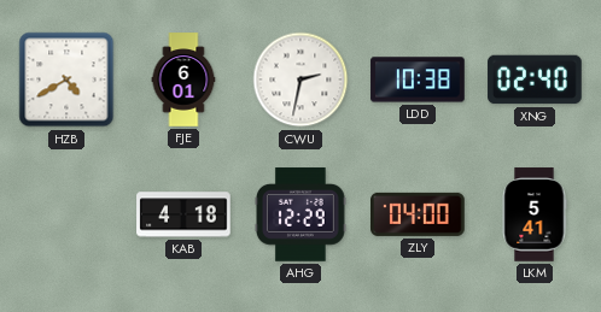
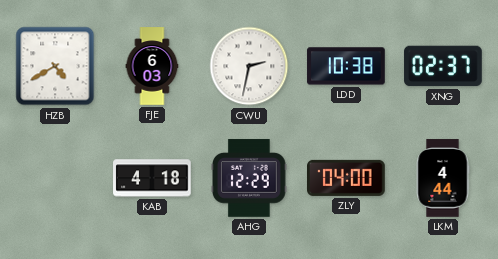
FJE: 6:01 -> 6:03 (152, 66)
XNG: 02:40 -> 02:37 (443, 66)
LKM: 5:41 -> 4:44 (443, 178)
